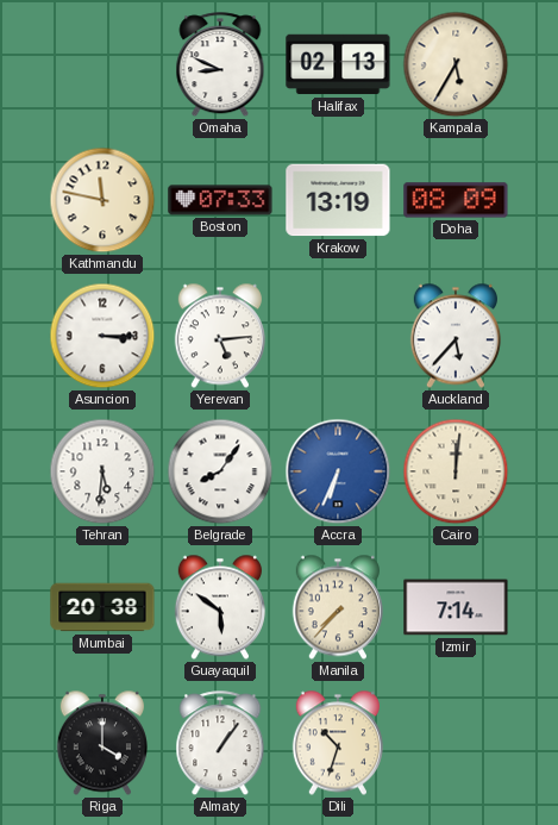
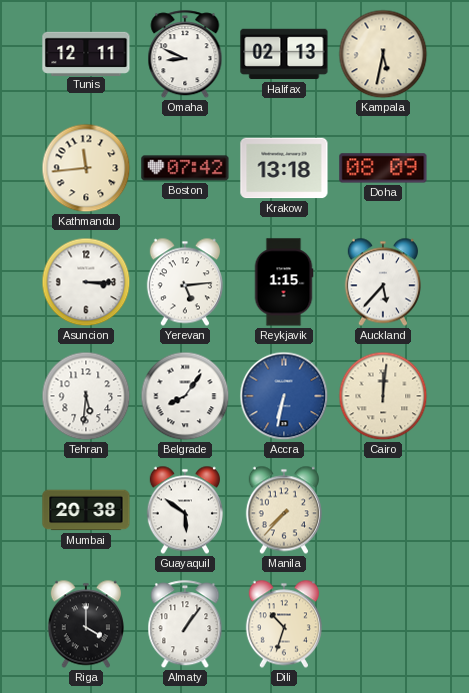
Tunis: none -> 12:11 (86, 53)
Kampala: 5:35 -> 5:32 (383, 54)
Kathmandu: 11:47 -> 11:44 (86, 168)
Boston: 07:33 -> 07:42 (185, 168)
Krakow: 13:19 -> 13:18 (284, 168)
Reykjavik: none -> 1:15 (284, 282)
Accra: 6:34 -> 6:32 (284, 396)
Izmir: 7:14 -> none (456, 607)
